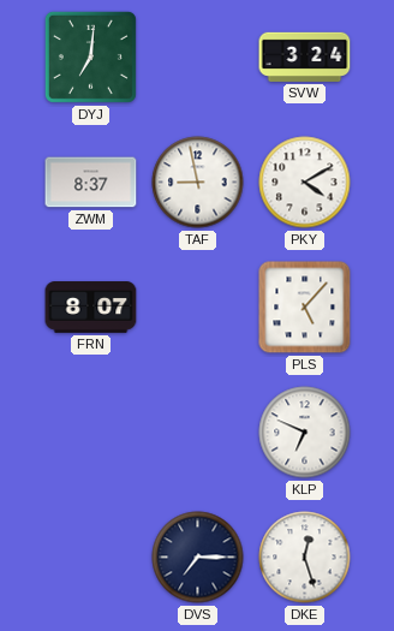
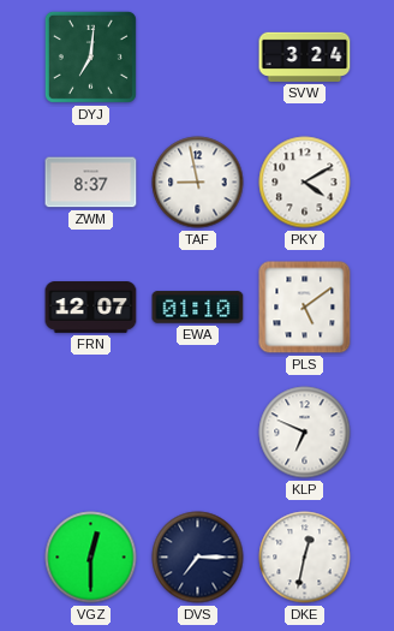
FRN: 8:07 -> 12:07 (91, 308)
EWA: none -> 01:10 (198, 308)
PLS: 5:07 -> 5:09 (305, 308)
VGZ: none -> 12:30 (91, 558)
DKE: 12:27 -> 12:32 (305, 558)
